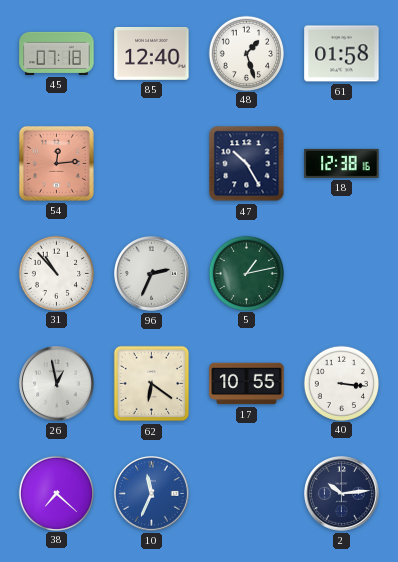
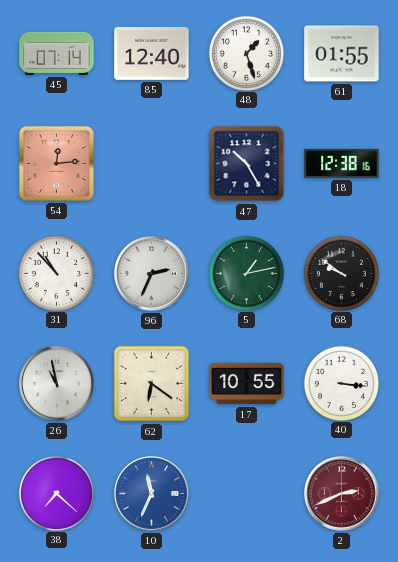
45: 07:18 -> 07:14 (57, 53)
61: 01:58 -> 01:55 (342, 54)
68: none -> 9:51 (341, 273)
26: 12:58 -> 10:58 (57, 384)
2: 10:14 -> 2:41 (342, 494)
2 dial: navy -> burgundy (342, 494)
